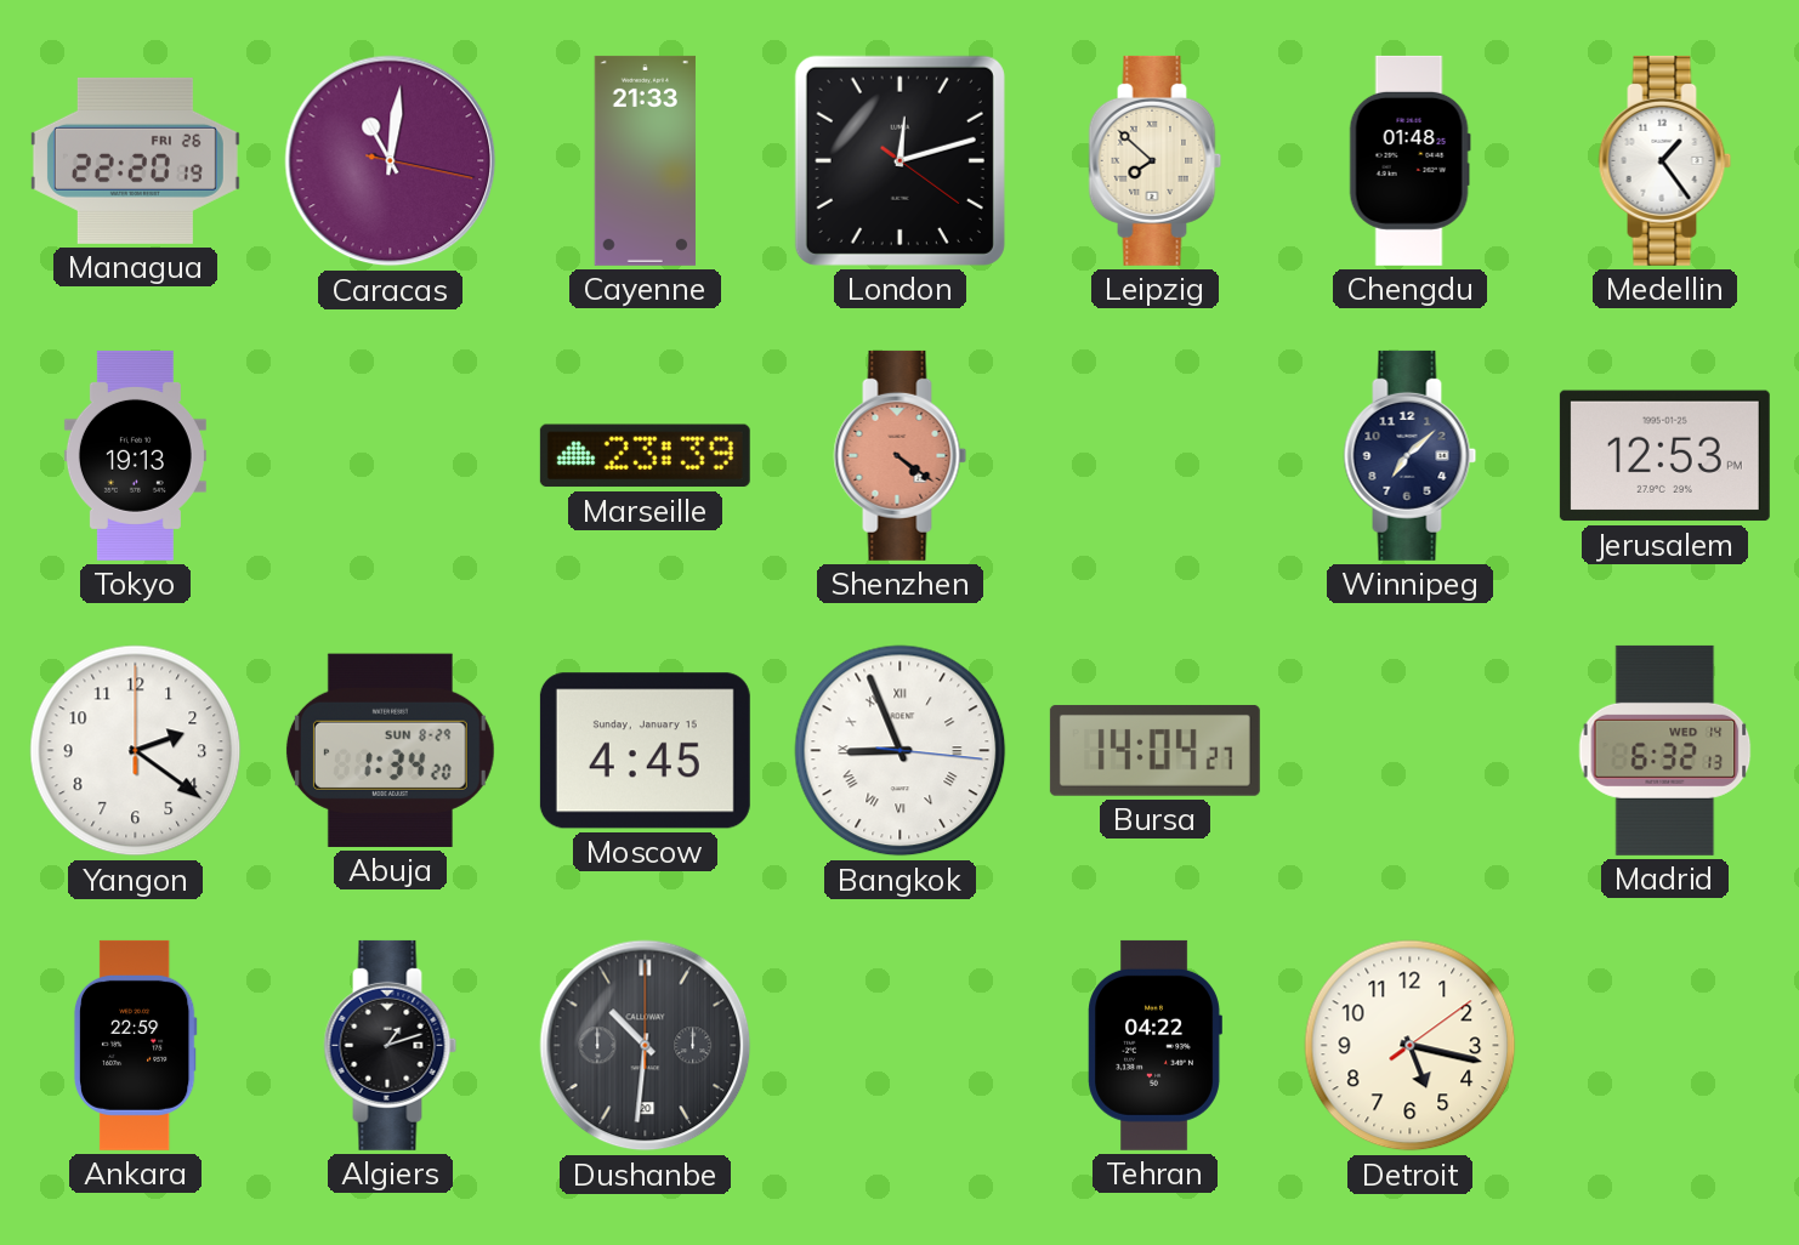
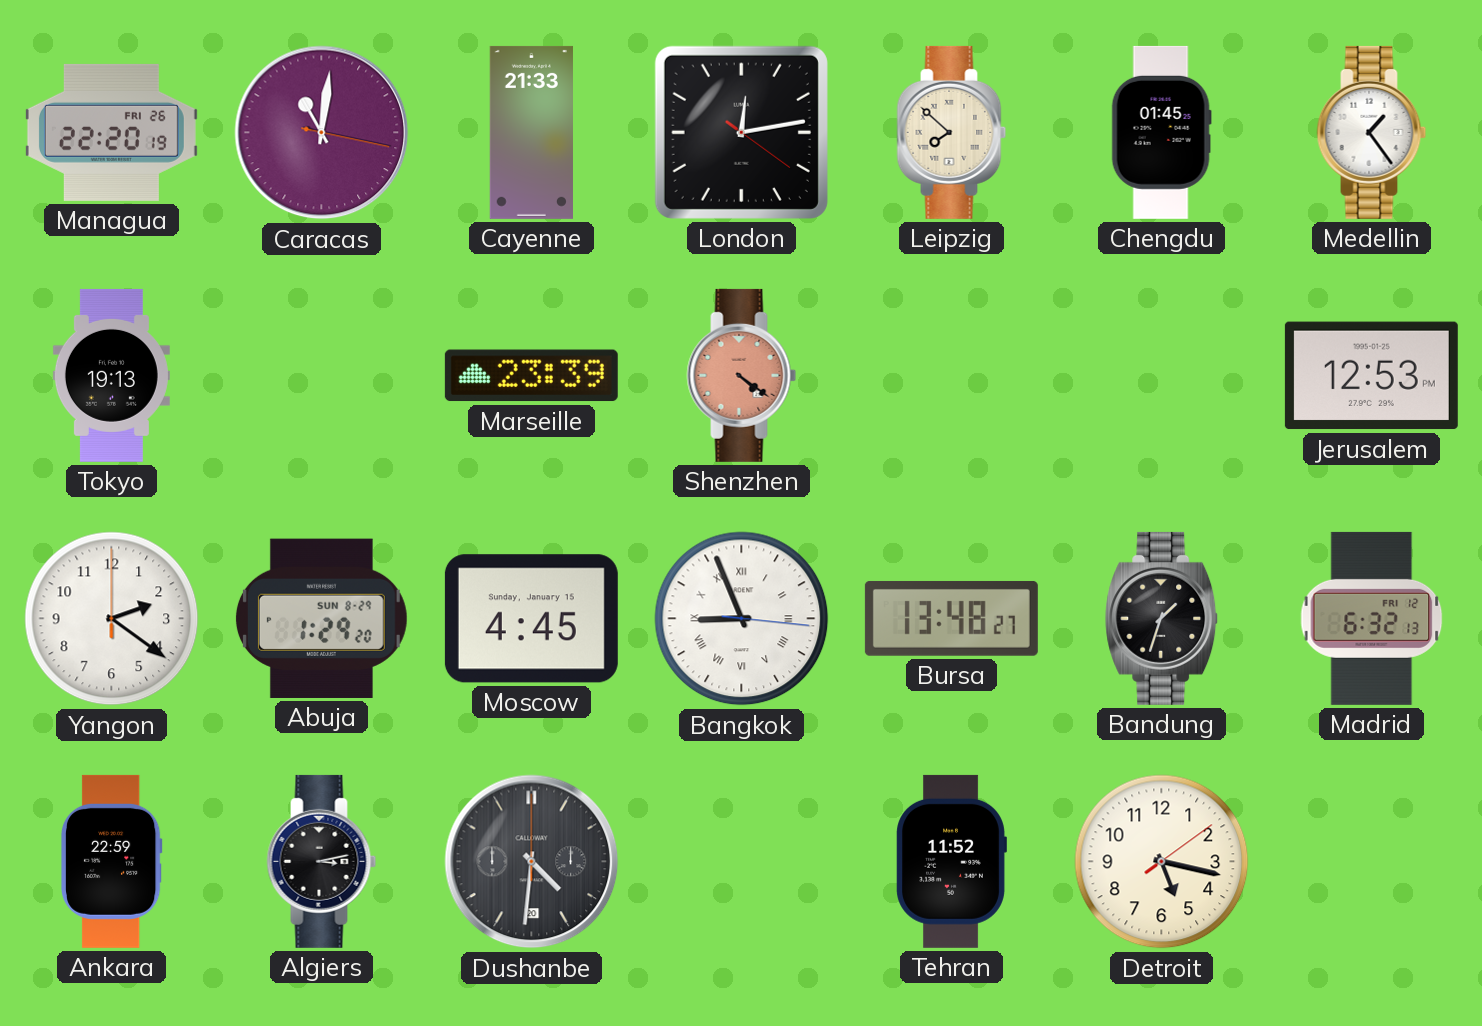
London: 12:12 -> 12:13 (741, 132)
Chengdu: 01:48 -> 01:45 (1161, 132)
Winnipeg: 7:08 -> none (1411, 455)
Abuja: 1:34 -> 1:29 (321, 618)
Bursa: 14:04 -> 13:48 (951, 618)
Bandung: none -> 1:33 (1162, 618)
Madrid date: WED 14 -> FRI 12 (1372, 618)
Algiers: 1:12 -> 3:13 (322, 861)
Dushanbe: 10:31 -> 4:31 (532, 862)
Tehran: 04:22 -> 11:52 (951, 861)
